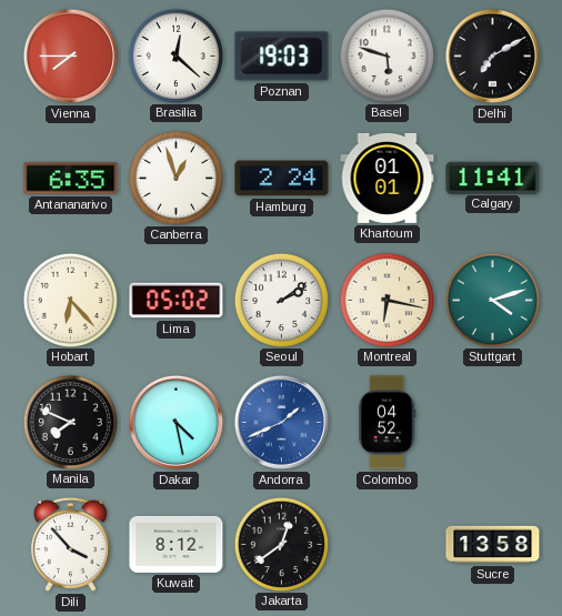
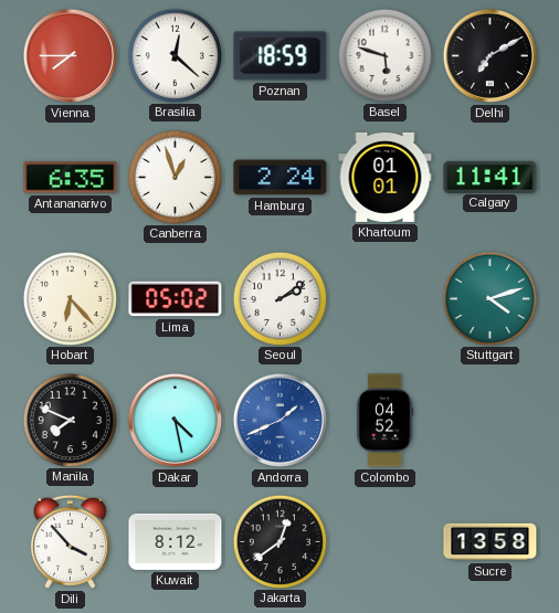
Poznan: 19:03 -> 18:59 (281, 56)
Montreal: 6:17 -> none (387, 300)
